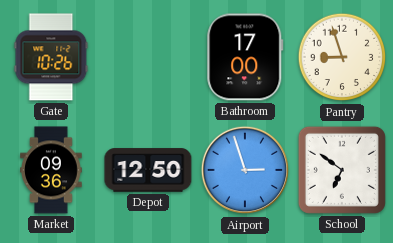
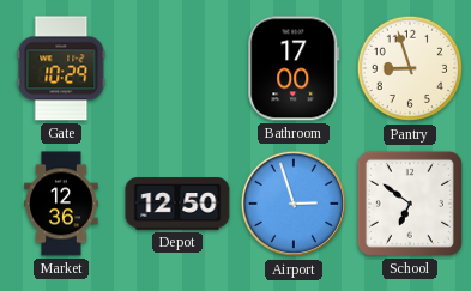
Gate: 10:26 -> 10:29 (61, 68)
Market: 09:36 -> 12:36 (62, 204)
